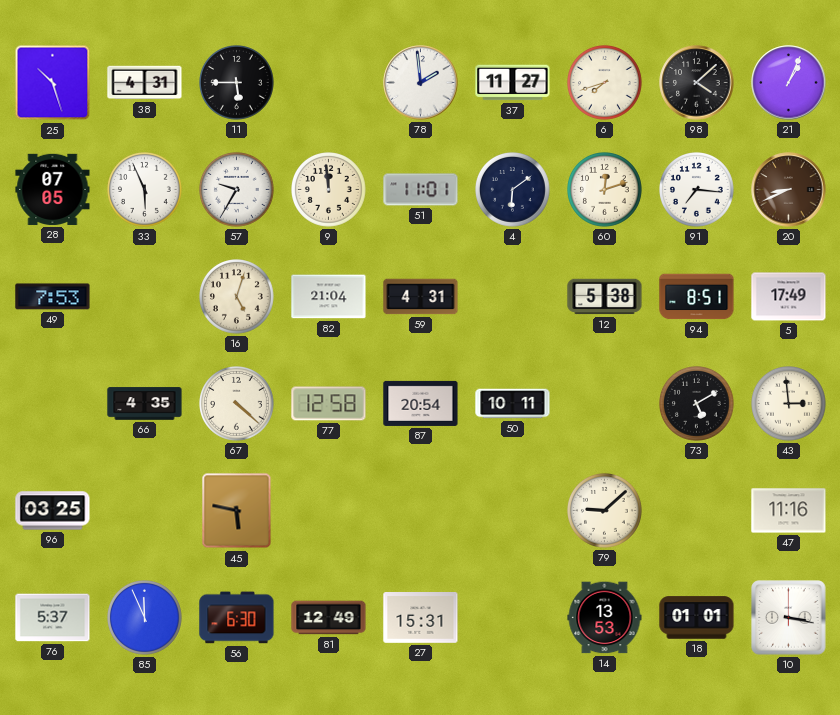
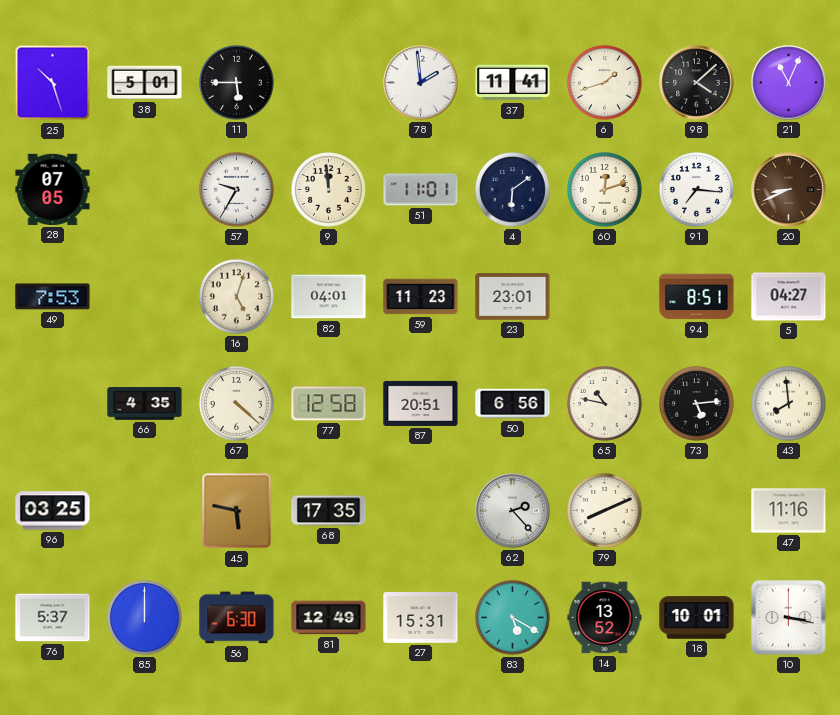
38: 4:31 -> 5:01 (145, 83)
37: 11:27 -> 11:41 (513, 83)
6: 7:42 -> 1:42 (605, 83)
21: 1:04 -> 11:04 (789, 83)
33: 5:56 -> none (145, 190)
82: 21:04 -> 04:01 (329, 297)
59: 4:31 -> 11:23 (421, 297)
23: none -> 23:01 (513, 297)
12: 5:38 -> none (605, 297)
5: 17:49 -> 04:27 (789, 297)
87: 20:54 -> 20:51 (421, 403)
50: 10:11 -> 6:56 (513, 404)
65: none -> 10:47 (605, 404)
73: 5:10 -> 5:14 (697, 404)
43: 2:59 -> 7:59 (789, 404)
68: none -> 17:35 (329, 511)
62: none -> 2:23 (513, 511)
79: 9:08 -> 8:11 (605, 511)
85: 11:56 -> 12:00 (145, 618)
83: none -> 5:20 (513, 618)
14: 13:53 -> 13:52 (605, 618)
18: 01:01 -> 10:01 (697, 618)
